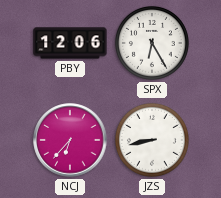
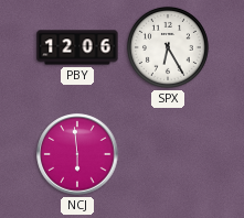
NCJ: 6:37 -> 5:59 (77, 154)
JZS: 8:43 -> none (152, 140)
